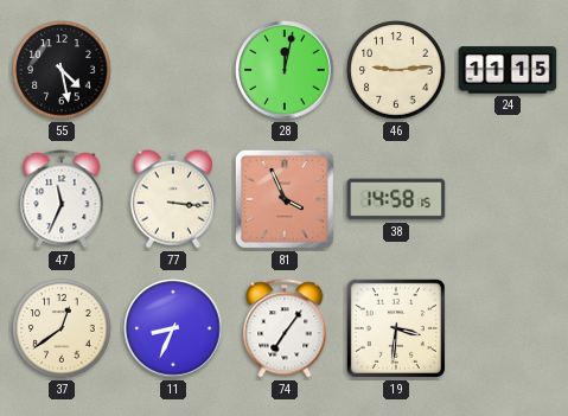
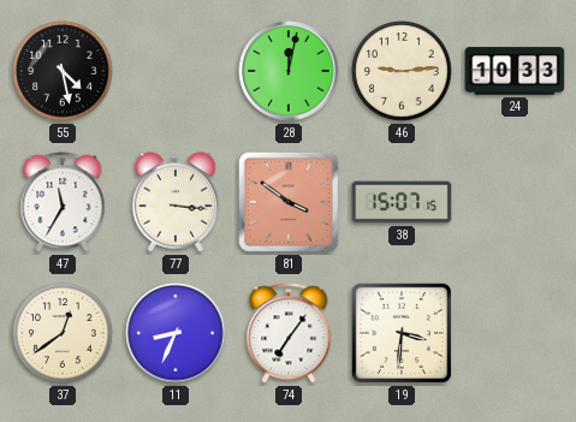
24: 11:15 -> 10:33 (515, 71)
47: 11:34 -> 11:35 (63, 202)
81: 3:56 -> 3:51 (289, 202)
38: 14:58 -> 15:07 (402, 202)
